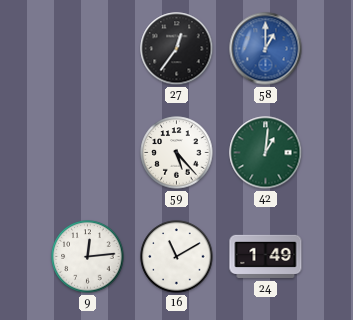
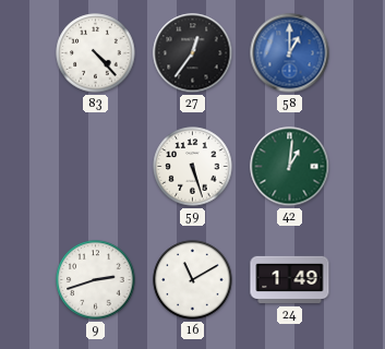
83: none -> 4:23 (96, 53)
59: 5:23 -> 5:27 (193, 167)
9: 12:14 -> 2:42 (96, 280)
